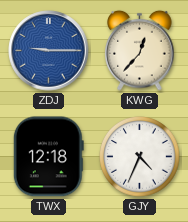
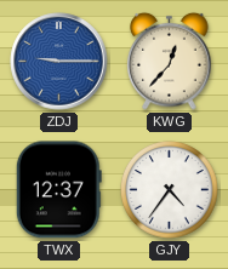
TWX: 12:18 -> 12:37 (58, 190)
GJY: 4:34 -> 4:36 (170, 190)
